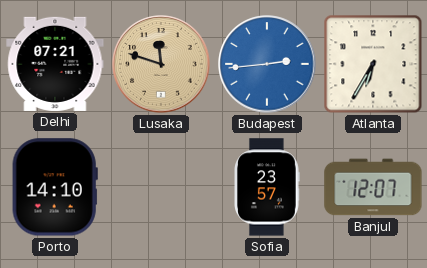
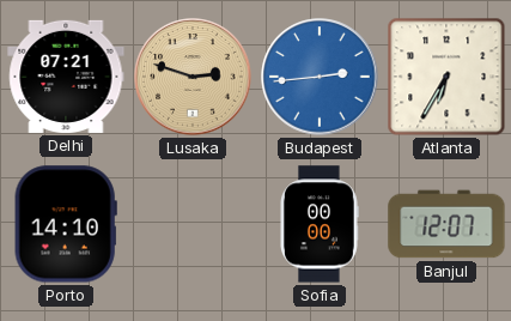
Lusaka: 11:48 -> 2:48 (193, 77)
Sofia: 23:57 -> 00:00 (320, 224)
